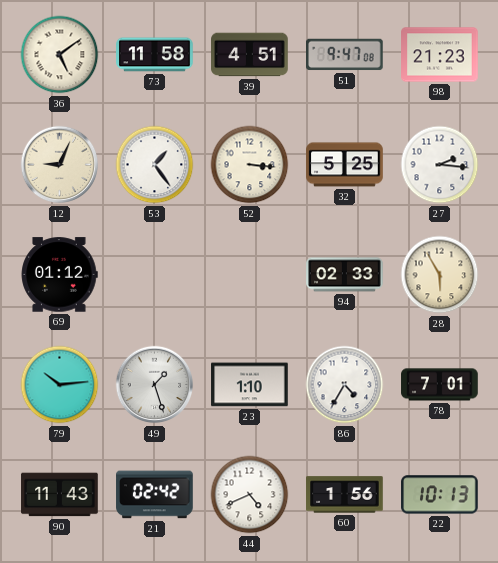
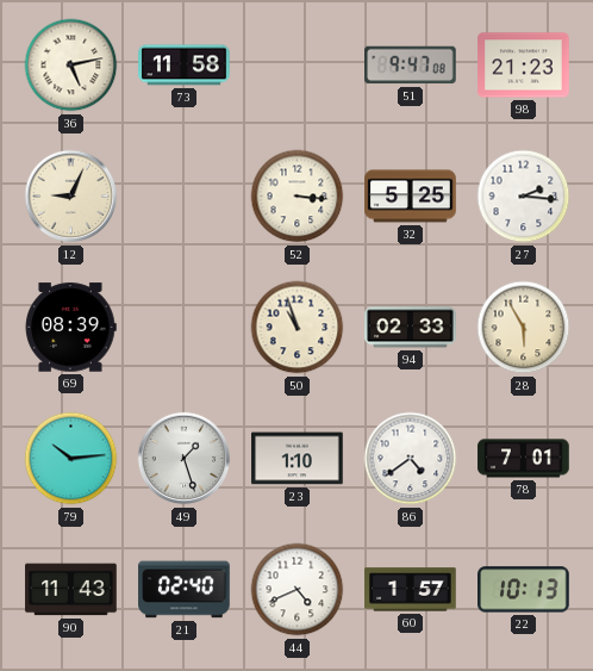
36: 5:09 -> 5:13 (71, 66)
39: 4:51 -> none (250, 55)
53: 1:24 -> none (155, 165)
69: 01:12 -> 08:39 (70, 328)
50: none -> 10:57 (298, 328)
86: 4:35 -> 4:39 (411, 459)
21: 02:42 -> 02:40 (185, 590)
60: 1:56 -> 1:57 (411, 590)
